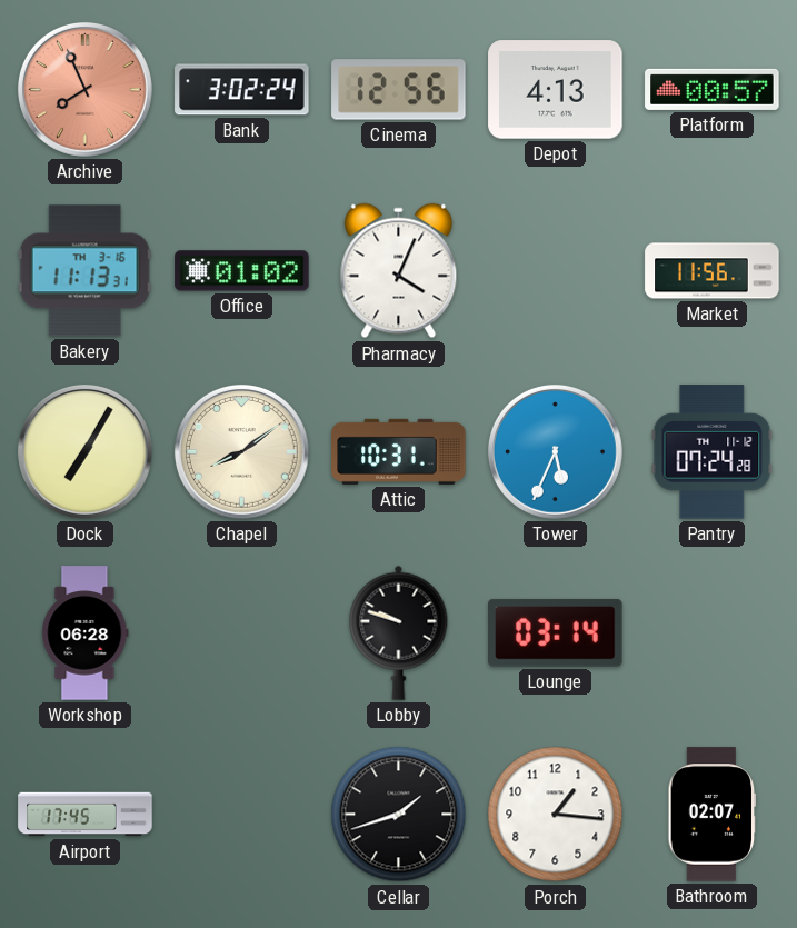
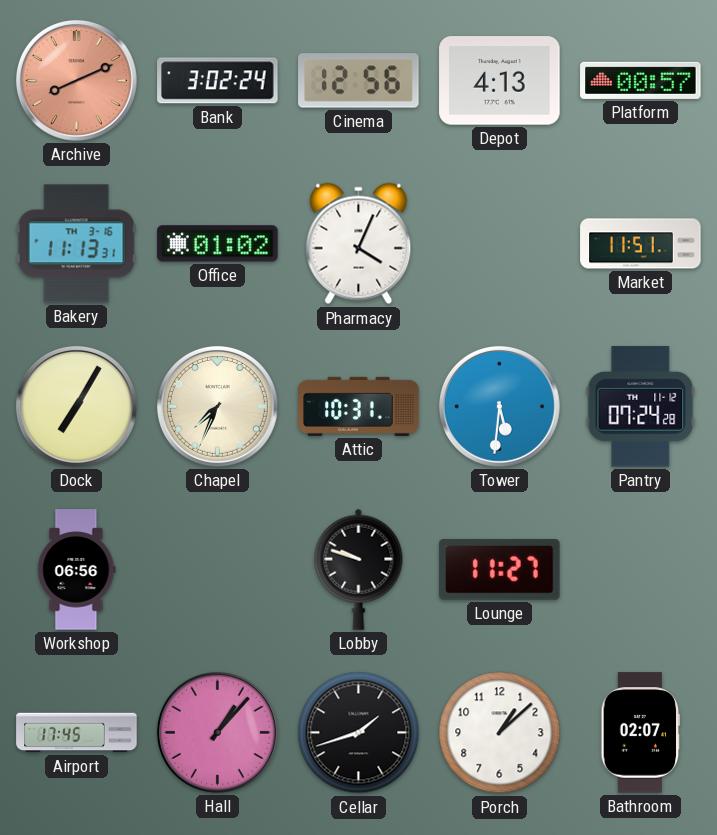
Archive: 7:56 -> 8:11 (76, 80)
Market: 11:56 -> 11:51 (641, 244)
Chapel: 8:09 -> 7:34 (217, 406)
Tower: 5:34 -> 5:31 (499, 406)
Workshop: 06:28 -> 06:56 (77, 570)
Lounge: 03:14 -> 11:27 (500, 569)
Hall: none -> 1:07 (217, 732)
Porch: 1:16 -> 1:08 (500, 733)
